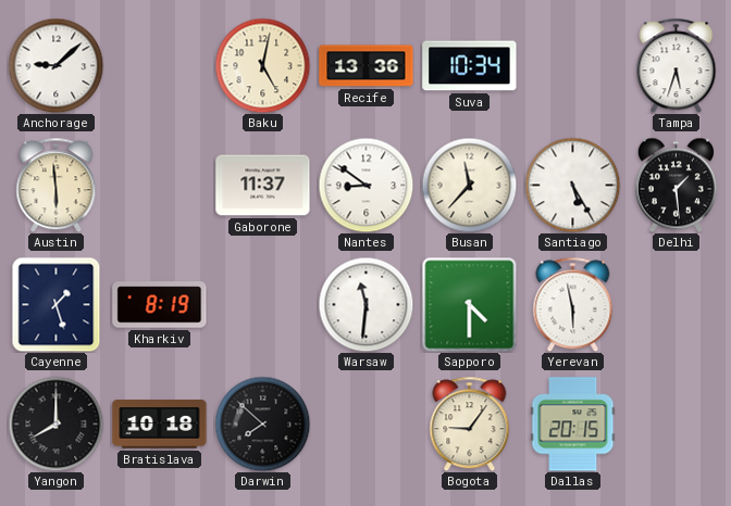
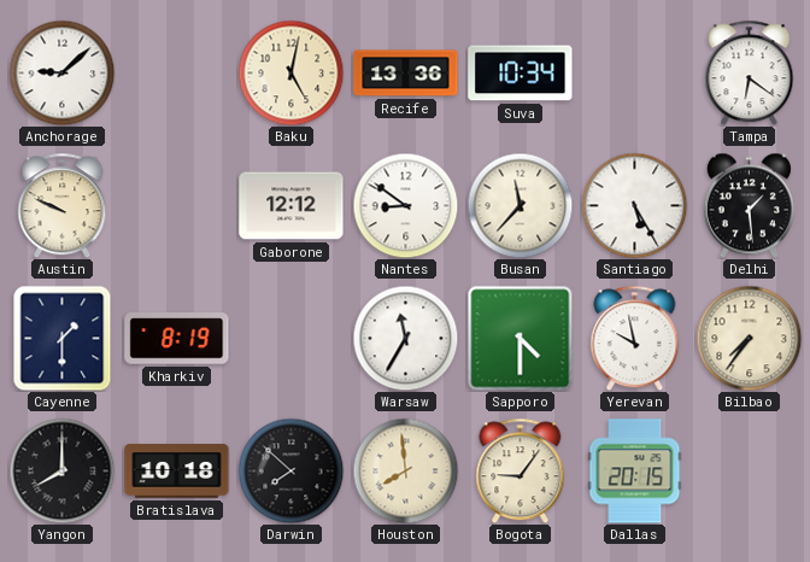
Tampa: 5:33 -> 6:21 (750, 72)
Austin: 5:59 -> 9:49 (63, 205)
Gaborone: 11:37 -> 12:12 (292, 206)
Cayenne: 1:27 -> 1:30 (63, 338)
Warsaw: 11:31 -> 11:35 (405, 338)
Yerevan: 5:58 -> 9:58 (635, 338)
Bilbao: none -> 7:36 (749, 338)
Houston: none -> 7:59 (405, 470)
